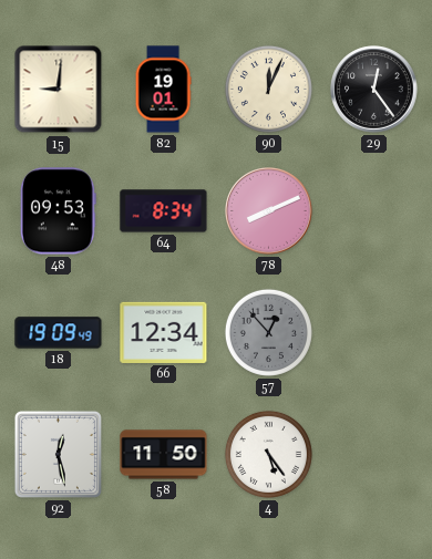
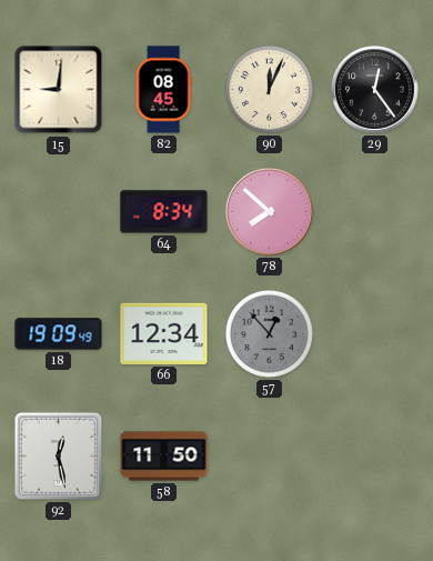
82: 19:01 -> 08:45 (163, 90)
48: 09:53 -> none (58, 211)
78: 8:11 -> 7:52 (270, 212)
4: 5:24 -> none (268, 454)
